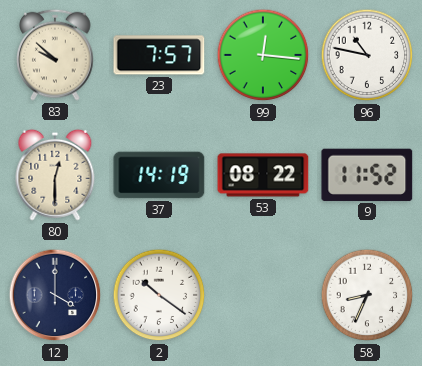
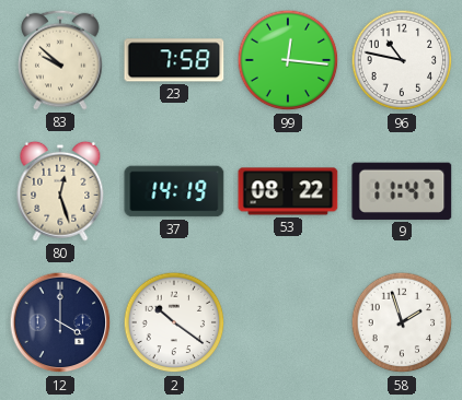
23: 7:57 -> 7:58 (174, 60)
80: 12:30 -> 12:27 (60, 191)
9: 11:52 -> 11:47 (402, 191)
58: 8:34 -> 1:57 (402, 322)
